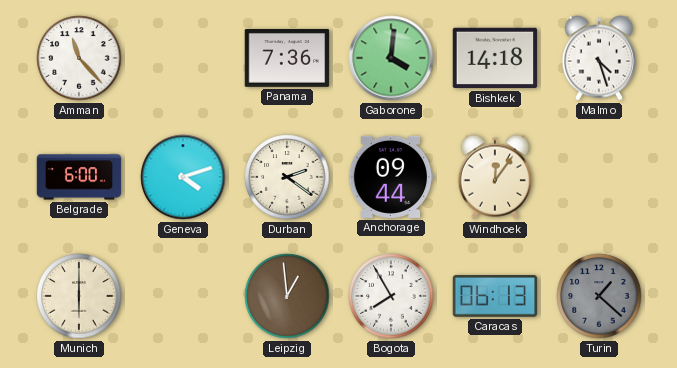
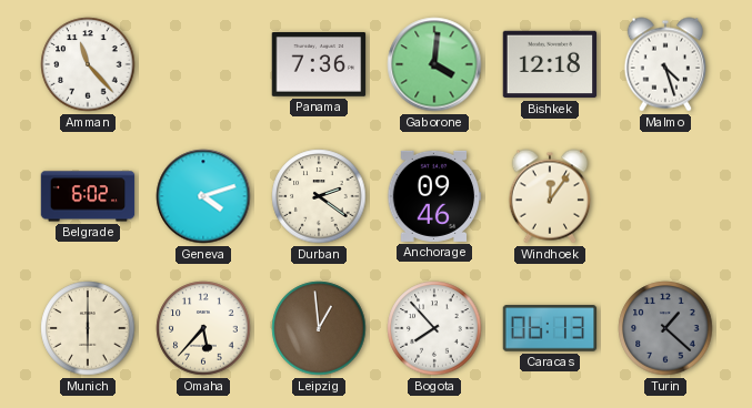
Bishkek: 14:18 -> 12:18 (550, 64)
Belgrade: 6:00 -> 6:02 (88, 196)
Anchorage: 09:44 -> 09:46 (434, 196)
Omaha: none -> 5:37 (203, 328)
Bogota: 7:55 -> 7:53 (434, 328)
